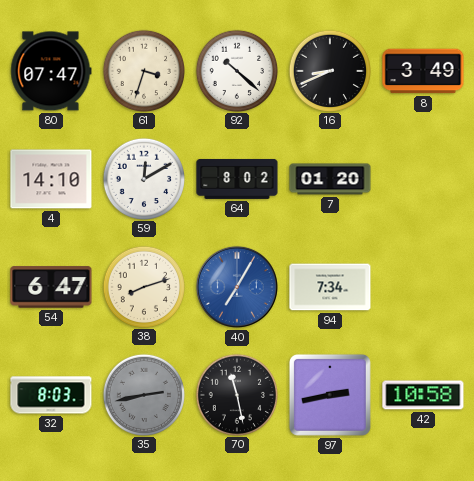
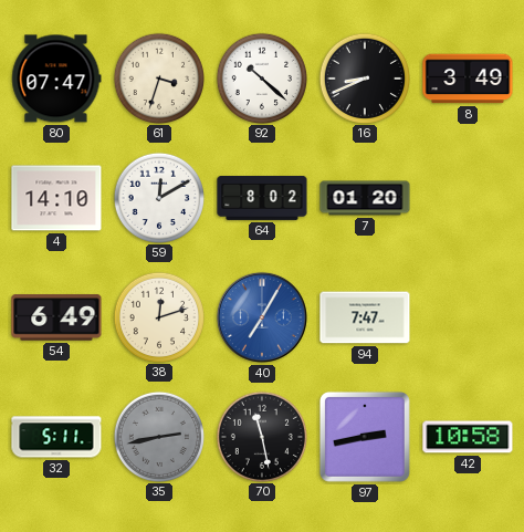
54: 6:47 -> 6:49 (56, 317)
38: 8:12 -> 12:12 (158, 316)
94: 7:34 -> 7:47 (365, 317)
32: 8:03 -> 5:11 (56, 437)
